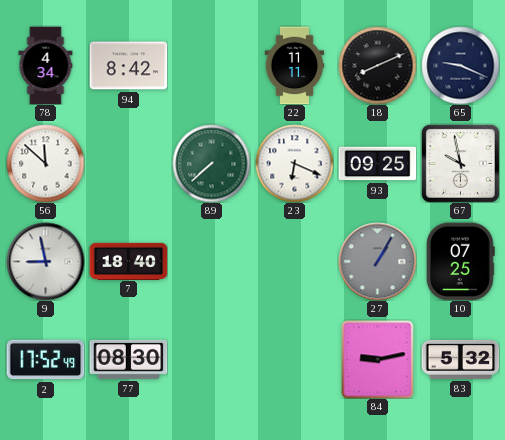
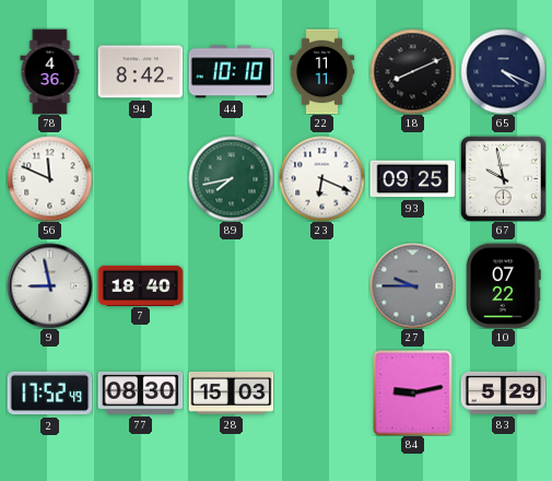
78: 4:34 -> 4:36 (50, 71)
44: none -> 10:10 (231, 72)
65: 9:19 -> 4:19 (503, 71)
56: 11:52 -> 11:49 (49, 178)
89: 7:38 -> 7:43 (231, 178)
27: 1:05 -> 9:45 (412, 285)
10: 07:25 -> 07:22 (504, 285)
28: none -> 15:03 (231, 392)
83: 5:32 -> 5:29 (503, 392)
